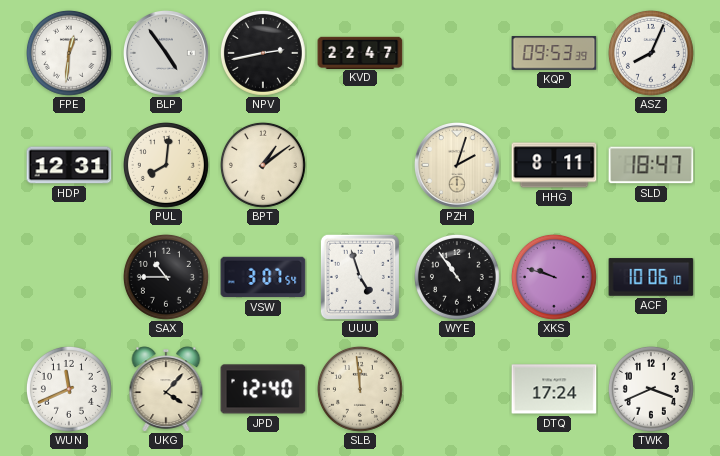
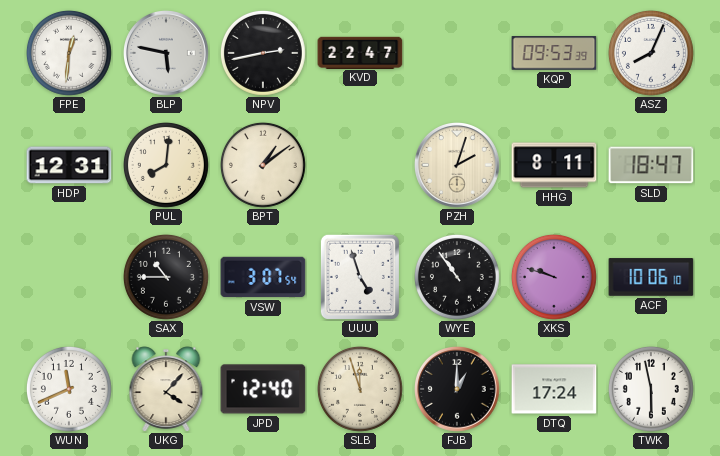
BLP: 4:54 -> 5:47 (167, 54)
SLB: 11:59 -> 11:57 (360, 389)
FJB: none -> 1:00 (458, 390)
TWK: 3:41 -> 5:58 (651, 389)
